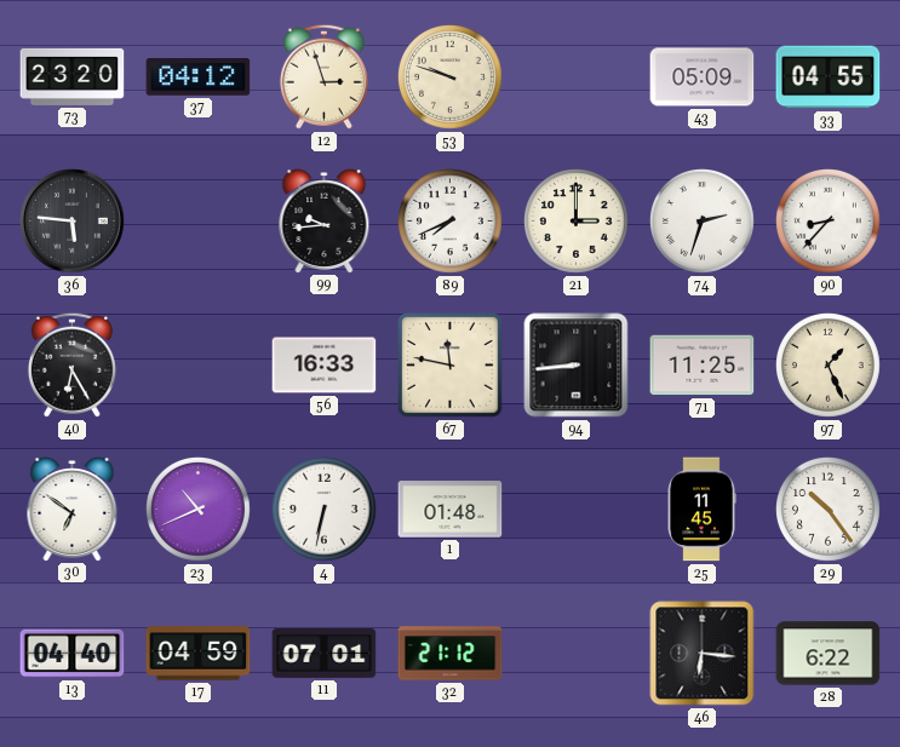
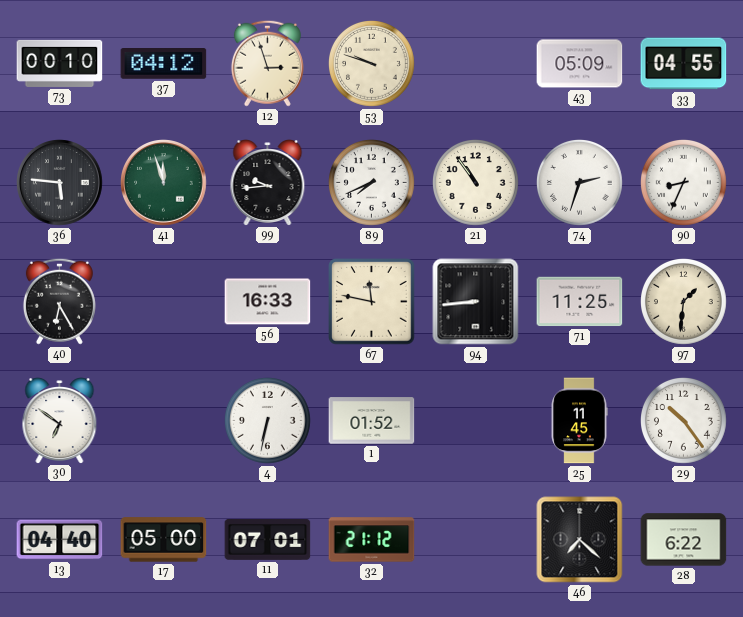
73: 23:20 -> 00:10 (60, 63)
41: none -> 11:57 (164, 183)
21: 3:00 -> 10:54 (476, 183)
90: 8:37 -> 8:34 (684, 183)
97: 1:26 -> 1:31 (684, 302)
23: 10:41 -> none (199, 510)
1: 01:48 -> 01:52 (372, 421)
17: 04:59 -> 05:00 (164, 540)
46: 6:16 -> 7:22 (580, 540)
